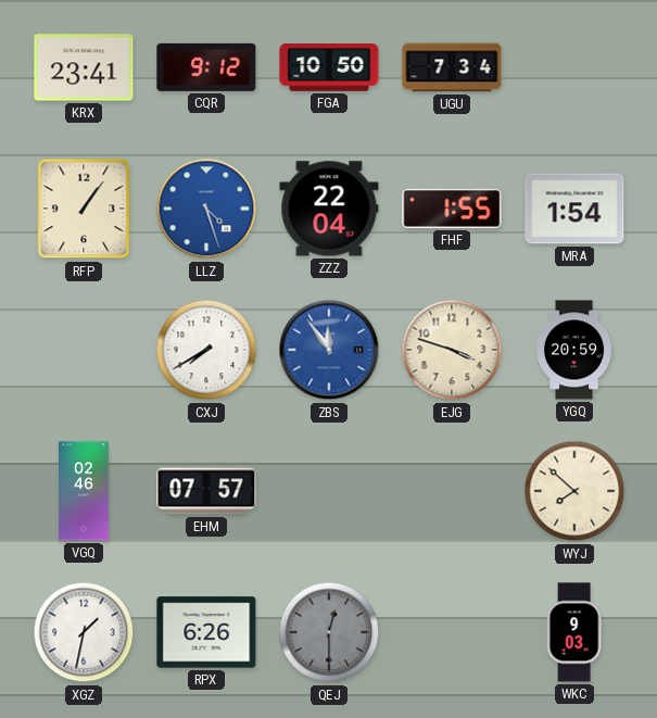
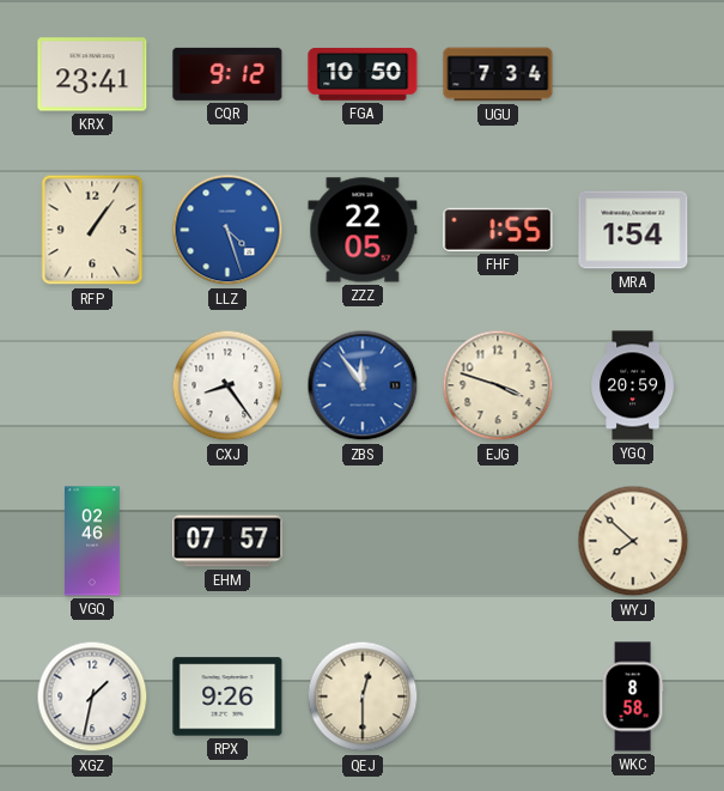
ZZZ: 22:04 -> 22:05 (363, 230)
CXJ: 7:40 -> 8:24 (227, 385)
RPX: 6:26 -> 9:26 (227, 696)
QEJ dial: grey -> cream (363, 696)
WKC: 9:03 -> 8:58 (633, 696)
